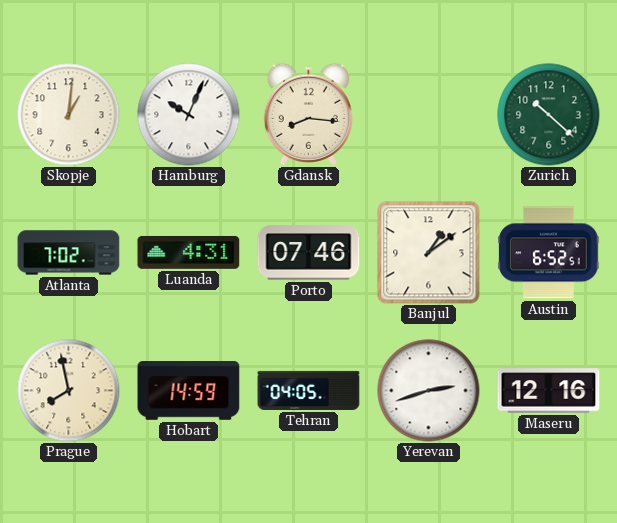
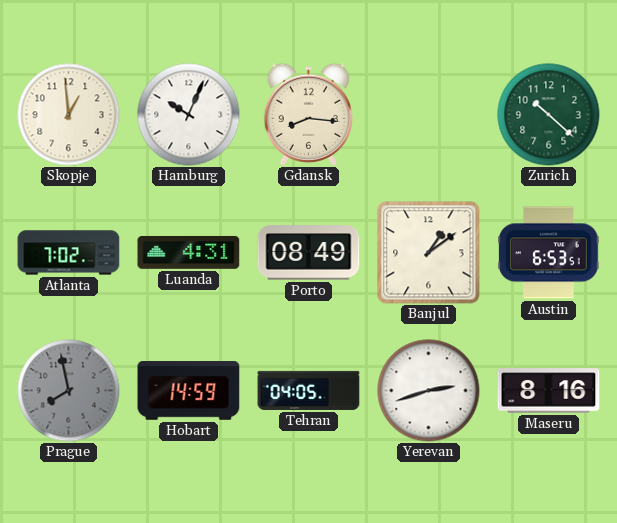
Skopje: 1:01 -> 12:59 (69, 115)
Porto: 07:46 -> 08:49 (309, 253)
Austin: 6:52 -> 6:53 (549, 253)
Prague dial: cream -> grey (69, 391)
Maseru: 12:16 -> 8:16 (549, 391)
